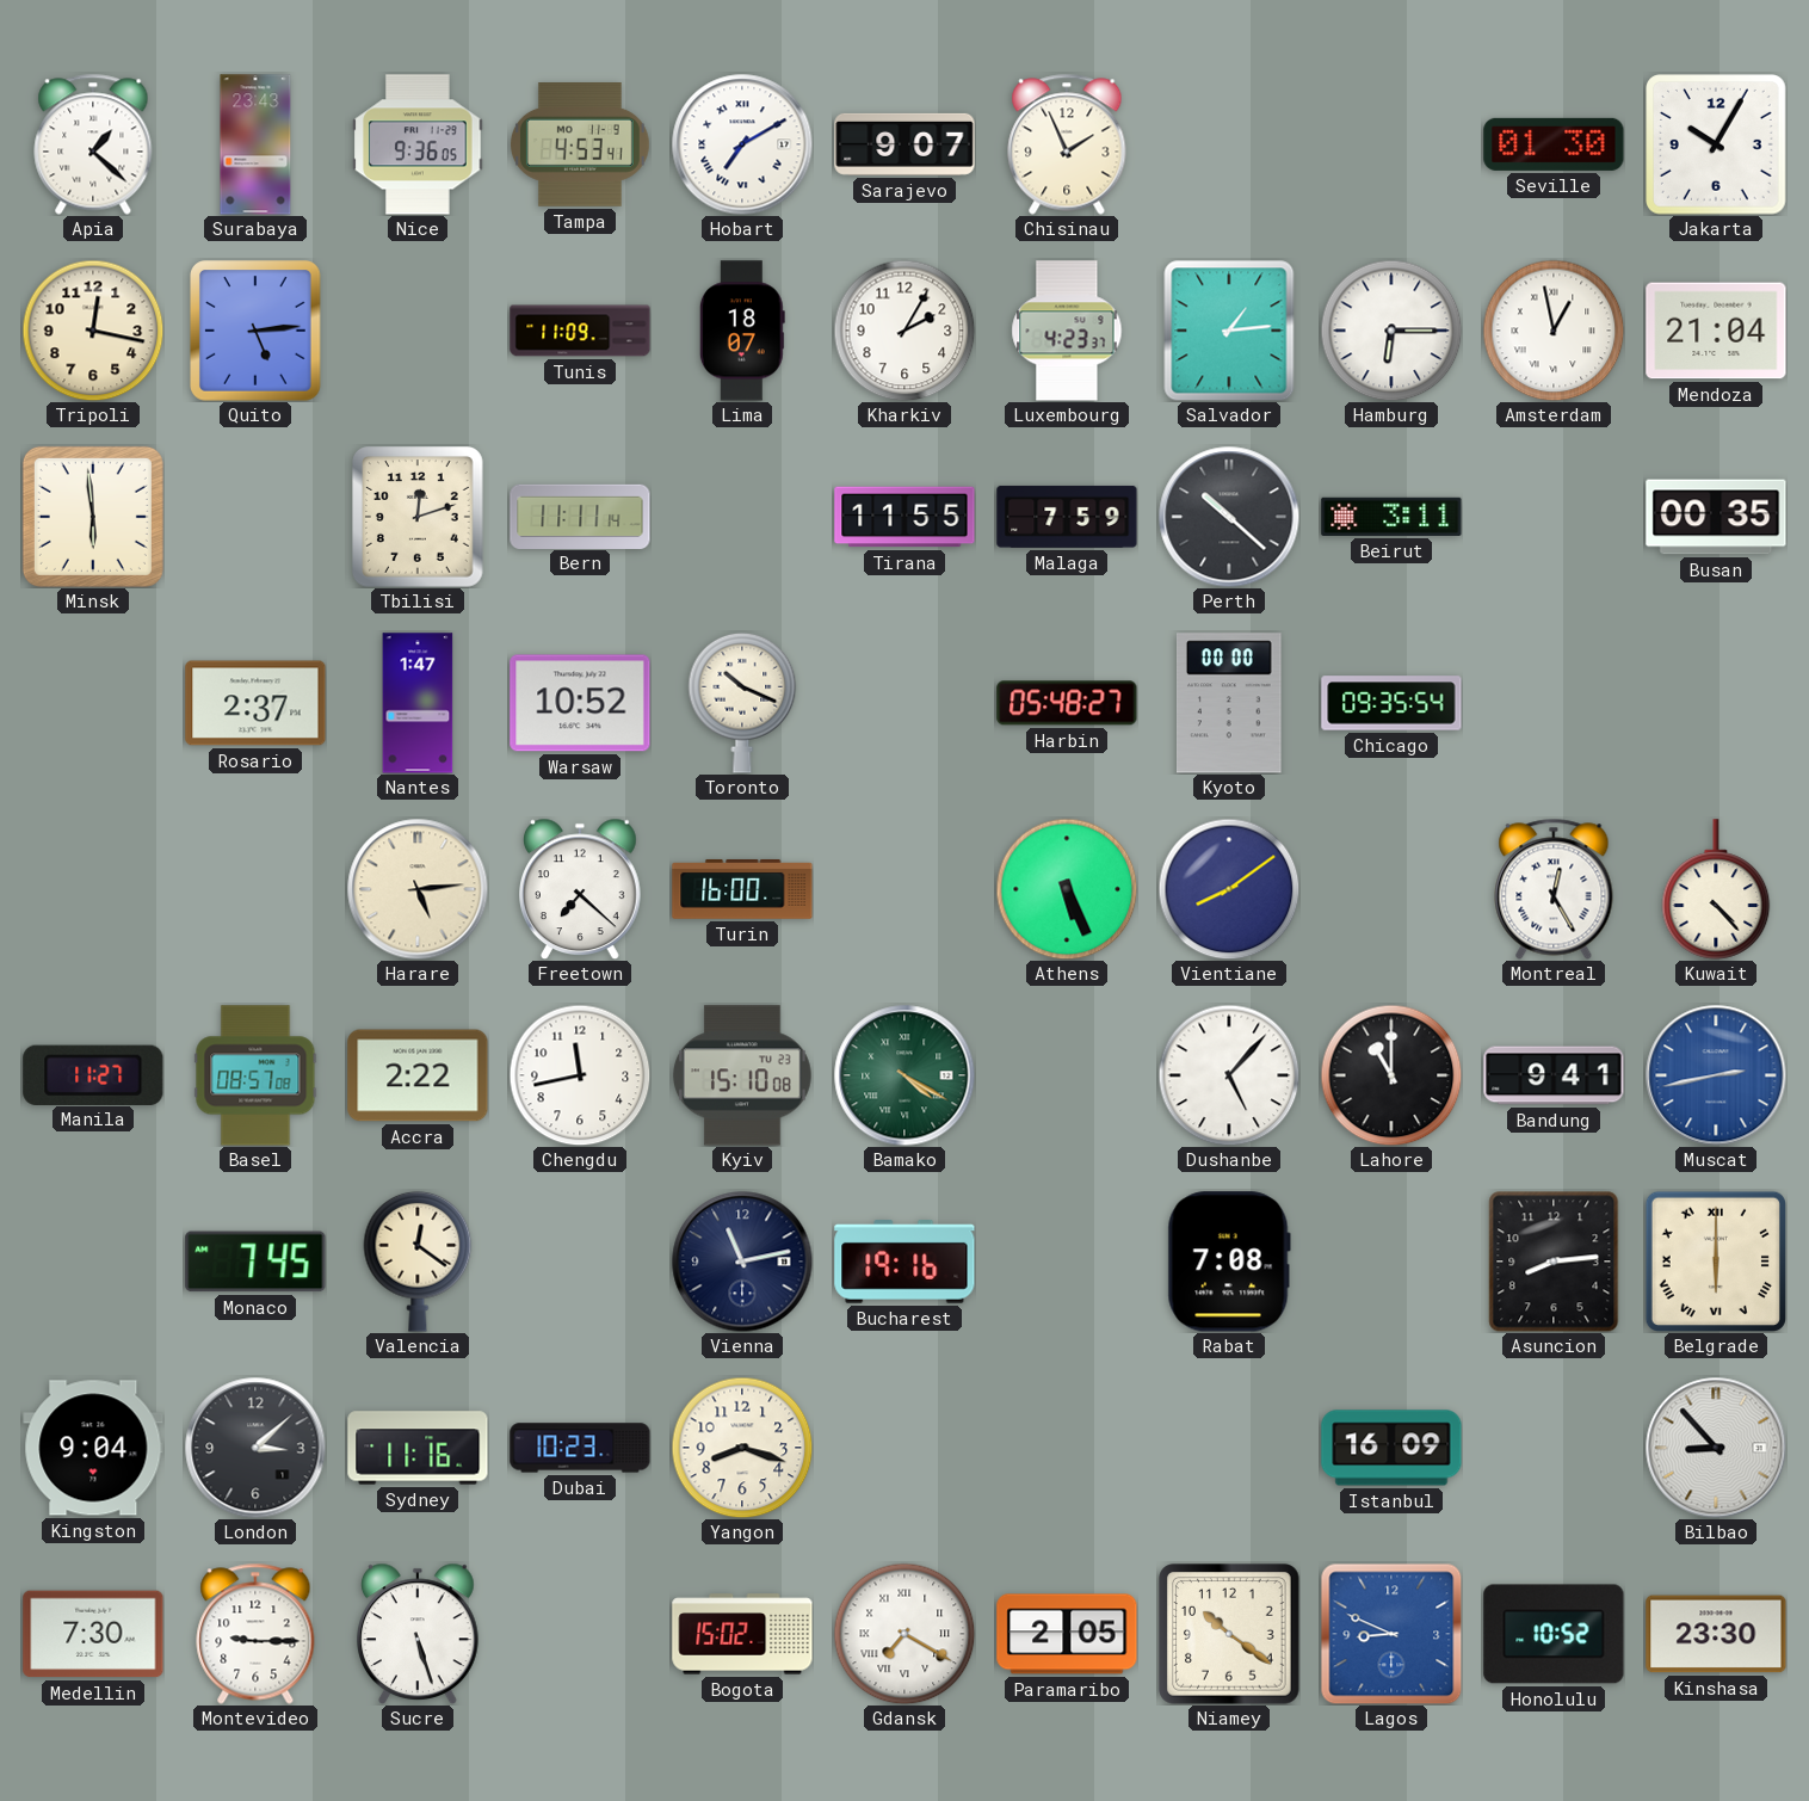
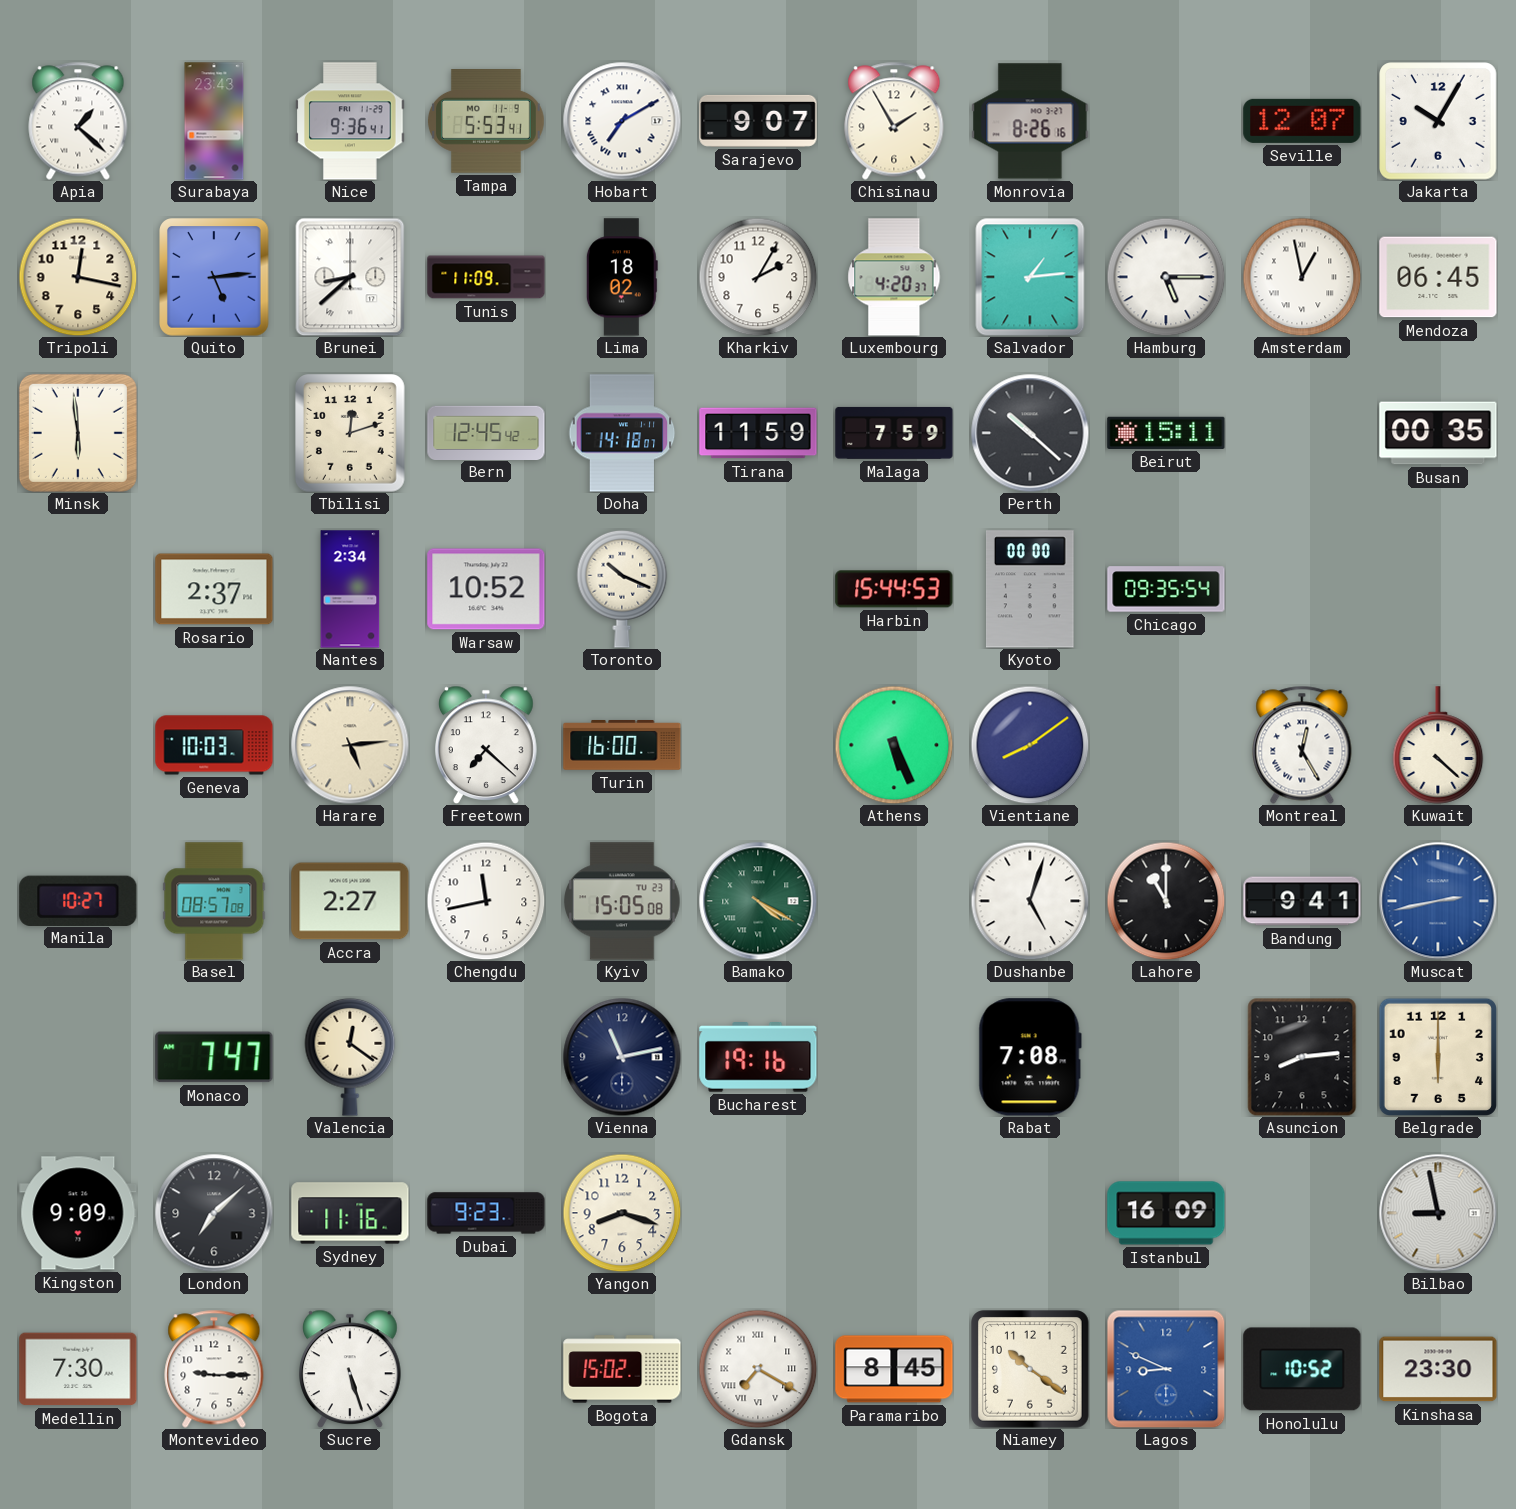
Nice: 9:36:05 -> 9:36:41 (350, 121)
Tampa: 4:53 -> 5:53 (486, 122)
Chisinau: 1:56 -> 1:55 (894, 121)
Monrovia: none -> 8:26 (1030, 121)
Seville: 01:30 -> 12:07 (1302, 121)
Brunei: none -> 8:38 (350, 277)
Lima: 18:07 -> 18:02 (622, 277)
Luxembourg: 4:23 -> 4:20 (894, 277)
Hamburg: 6:15 -> 5:15 (1166, 277)
Mendoza: 21:04 -> 06:45 (1438, 277)
Bern: 11:11 -> 12:45 (486, 432)
Doha: none -> 14:18 (622, 433)
Tirana: 11:55 -> 11:59 (758, 433)
Beirut: 3:11 -> 15:11 (1166, 433)
Nantes: 1:47 -> 2:34 (350, 589)
Harbin: 05:48 -> 15:44 (894, 589)
Geneva: none -> 10:03 (214, 745)
Kuwait: 4:23 -> 4:22 (1438, 745)
Manila: 11:27 -> 10:27 (78, 900)
Accra: 2:22 -> 2:27 (350, 901)
Kyiv: 15:10 -> 15:05 (623, 901)
Dushanbe: 5:07 -> 5:03 (1030, 901)
Monaco: 7:45 -> 7:47 (214, 1057)
Belgrade numerals: Roman -> Arabic (1438, 1057)
Kingston: 9:04 -> 9:09 (78, 1213)
London: 3:08 -> 7:08 (214, 1213)
Dubai: 10:23 -> 9:23 (486, 1213)
Bilbao: 8:53 -> 8:58 (1438, 1213)
Paramaribo: 2:05 -> 8:45 (894, 1369)
